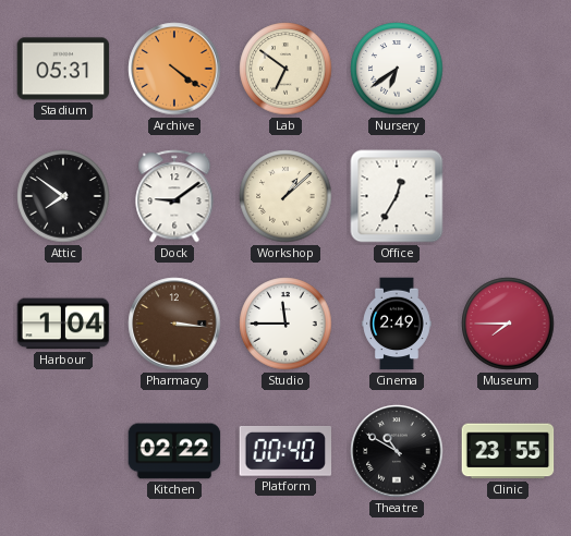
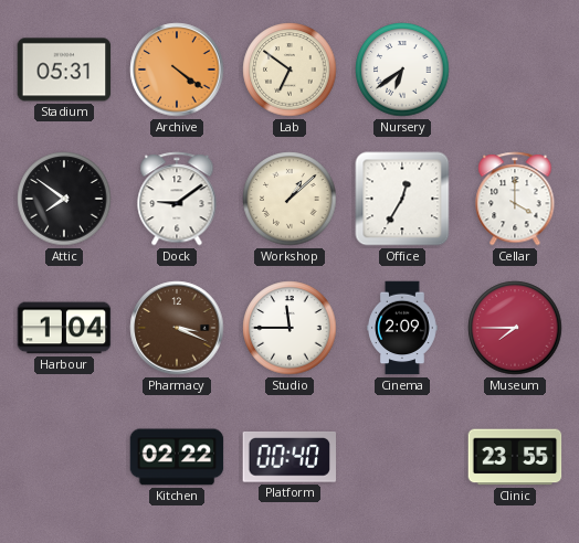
Cellar: none -> 4:00 (515, 199)
Pharmacy: 3:16 -> 3:19 (177, 328)
Cinema: 2:49 -> 2:09 (403, 328)
Theatre: 10:50 -> none (397, 451)
